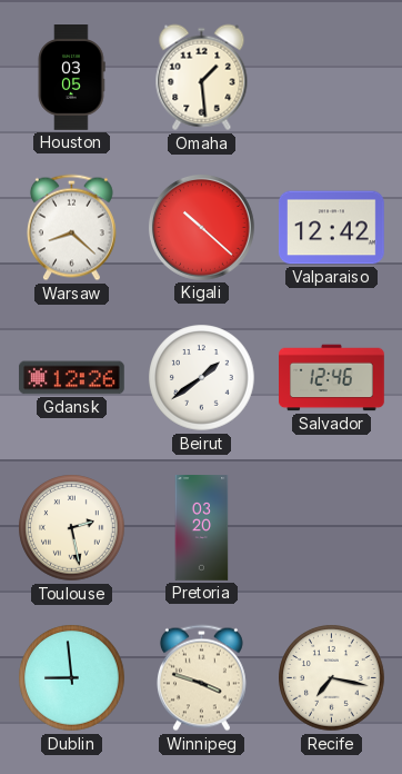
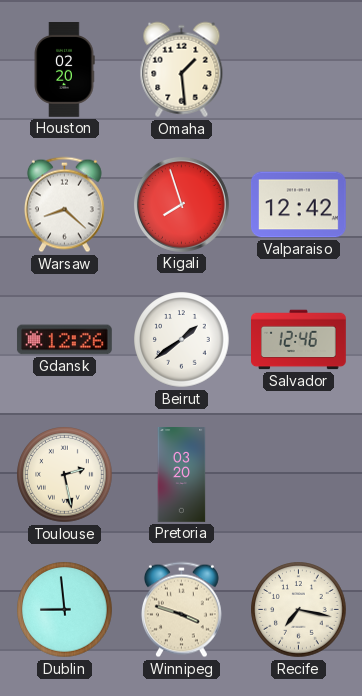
Houston: 03:05 -> 02:20 (64, 70)
Kigali: 10:22 -> 7:57 (181, 204)
